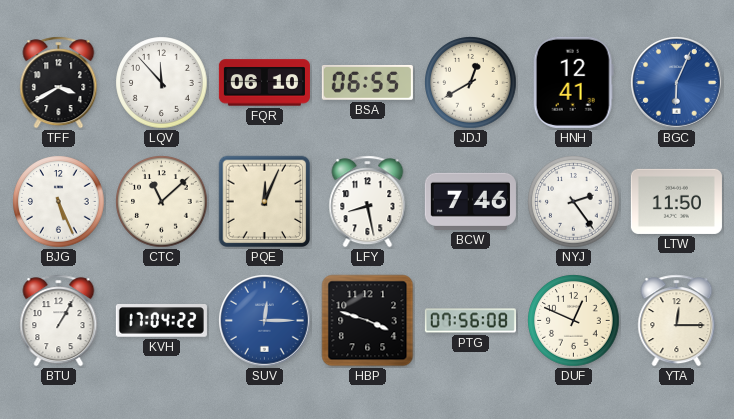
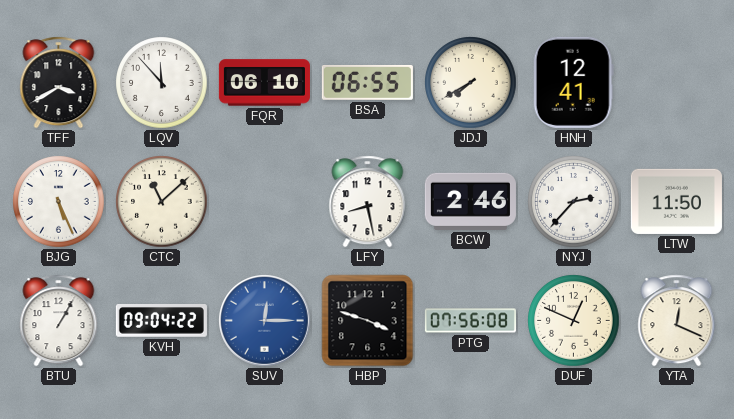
JDJ: 12:40 -> 7:40 (471, 83)
BGC: 6:04 -> none (677, 83)
PQE: 12:04 -> none (265, 202)
BCW: 7:46 -> 2:46 (470, 201)
NYJ: 2:24 -> 2:37 (574, 202)
KVH: 17:04 -> 09:04 (161, 321)
YTA: 12:15 -> 12:19 (677, 321)
